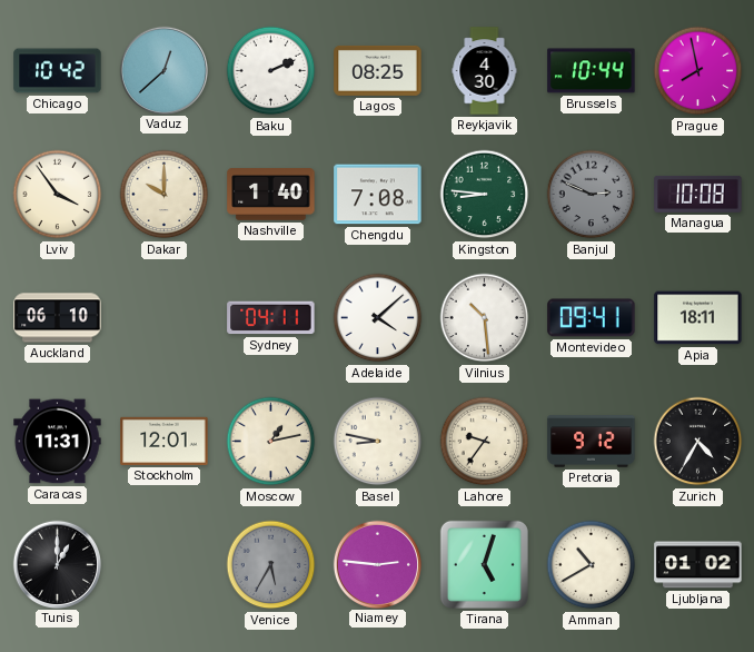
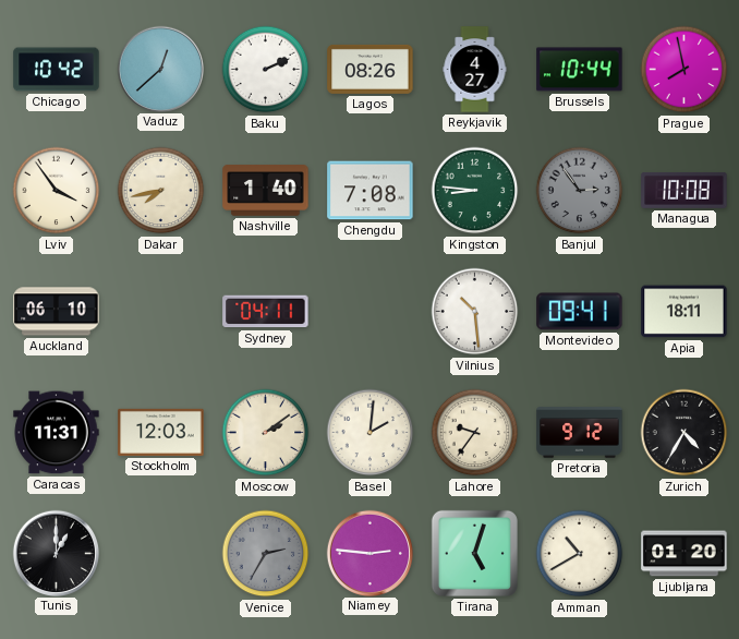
Lagos: 08:25 -> 08:26 (371, 69)
Reykjavik: 4:30 -> 4:27 (475, 70)
Dakar: 10:00 -> 7:43 (161, 191)
Banjul: 2:49 -> 2:54 (580, 191)
Adelaide: 4:08 -> none (378, 318)
Stockholm: 12:01 -> 12:03 (161, 432)
Moscow: 1:13 -> 2:09 (266, 433)
Basel: 8:47 -> 2:01 (371, 433)
Venice: 5:35 -> 2:35 (266, 554)
Ljubljana: 01:02 -> 01:20 (685, 554)
